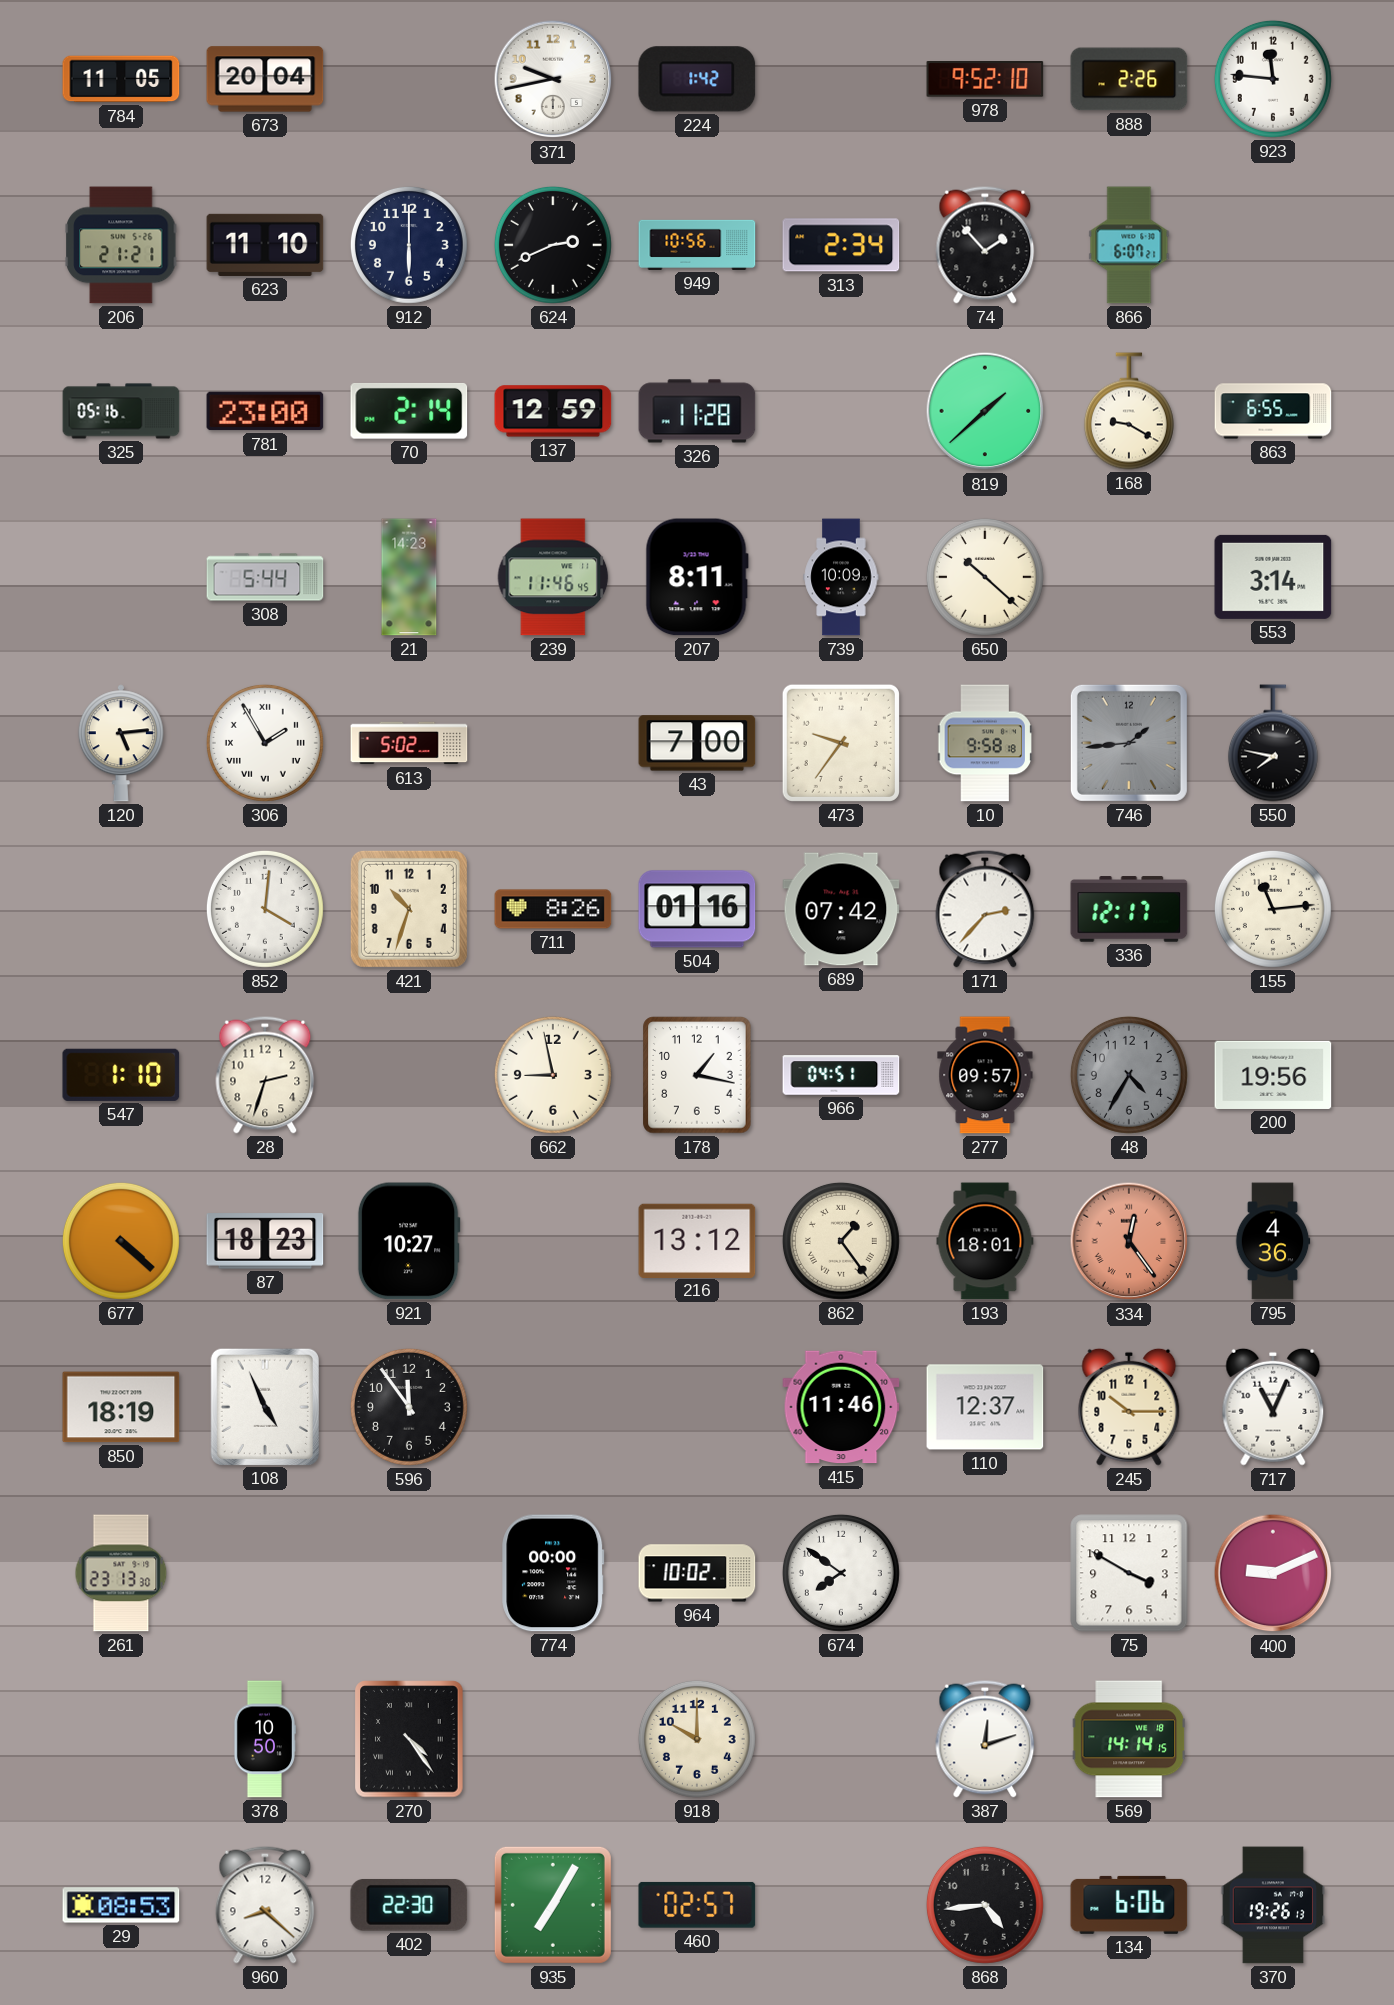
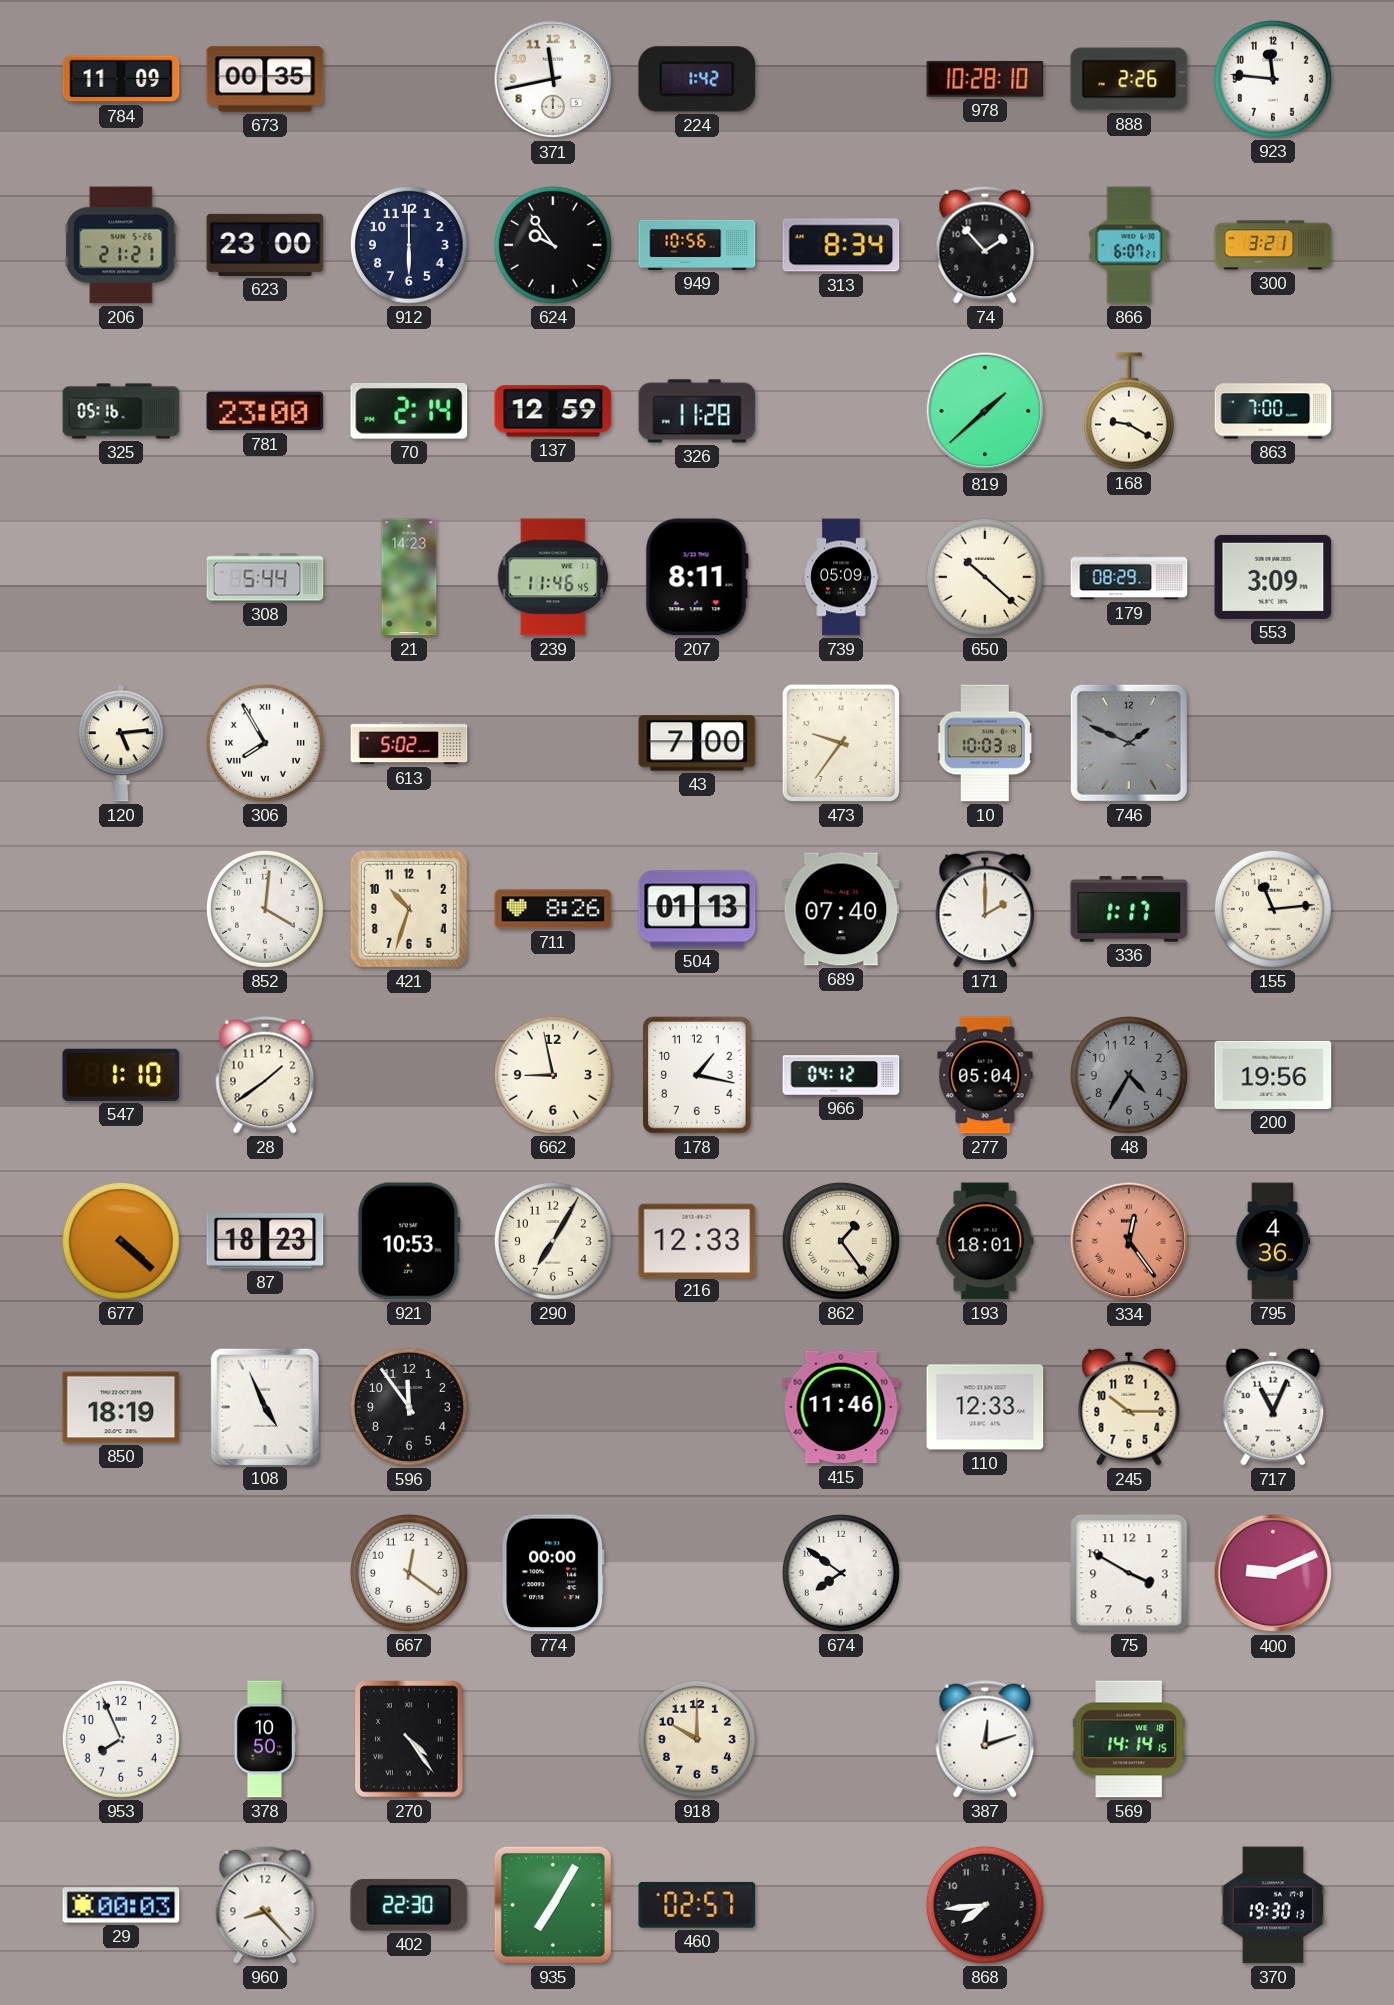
784: 11:05 -> 11:09 (121, 79)
673: 20:04 -> 00:35 (265, 79)
371: 9:43 -> 11:43 (553, 79)
978: 9:52 -> 10:28 (985, 79)
623: 11:10 -> 23:00 (265, 245)
624: 2:41 -> 9:54 (553, 245)
313: 2:34 -> 8:34 (841, 245)
300: none -> 3:21 (1273, 245)
863: 6:55 -> 7:00 (1273, 411)
739: 10:09 -> 05:09 (841, 577)
179: none -> 08:29 (1129, 577)
553: 3:14 -> 3:09 (1273, 577)
306: 1:55 -> 7:55 (265, 743)
10: 9:58 -> 10:03 (985, 743)
746: 1:44 -> 1:49 (1129, 743)
550: 7:47 -> none (1273, 743)
504: 01:16 -> 01:13 (697, 909)
689: 07:42 -> 07:40 (841, 909)
171: 2:37 -> 2:00 (985, 909)
336: 12:17 -> 1:17 (1129, 909)
28: 2:33 -> 1:39 (265, 1075)
966: 04:51 -> 04:12 (841, 1075)
277: 09:57 -> 05:04 (985, 1075)
921: 10:27 -> 10:53 (409, 1241)
290: none -> 7:05 (553, 1241)
216: 13:12 -> 12:33 (697, 1240)
110: 12:37 -> 12:33 (985, 1407)
261: 23:13 -> none (121, 1573)
667: none -> 12:21 (409, 1573)
964: 10:02 -> none (697, 1573)
953: none -> 7:56 (121, 1739)
29: 08:53 -> 00:03 (121, 1905)
960: 8:22 -> 8:23 (265, 1905)
868: 4:44 -> 7:44 (985, 1905)
134: 6:06 -> none (1129, 1905)
370: 19:26 -> 19:30 (1273, 1905)
